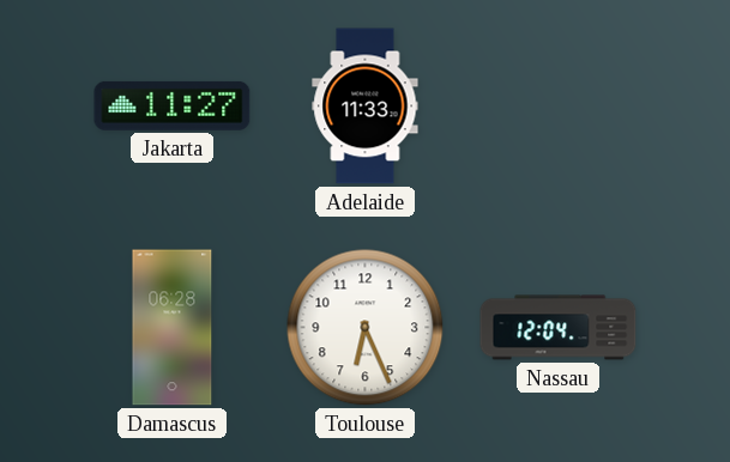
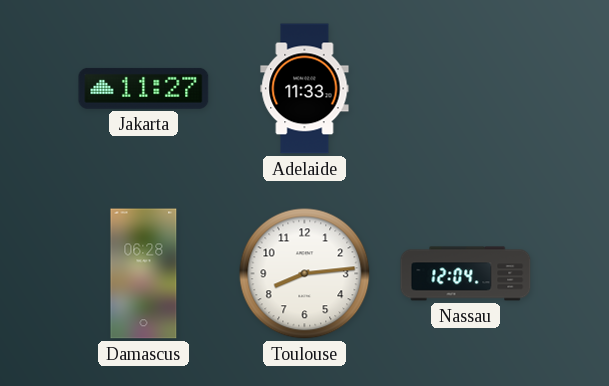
Toulouse: 6:26 -> 8:14 (305, 274)
